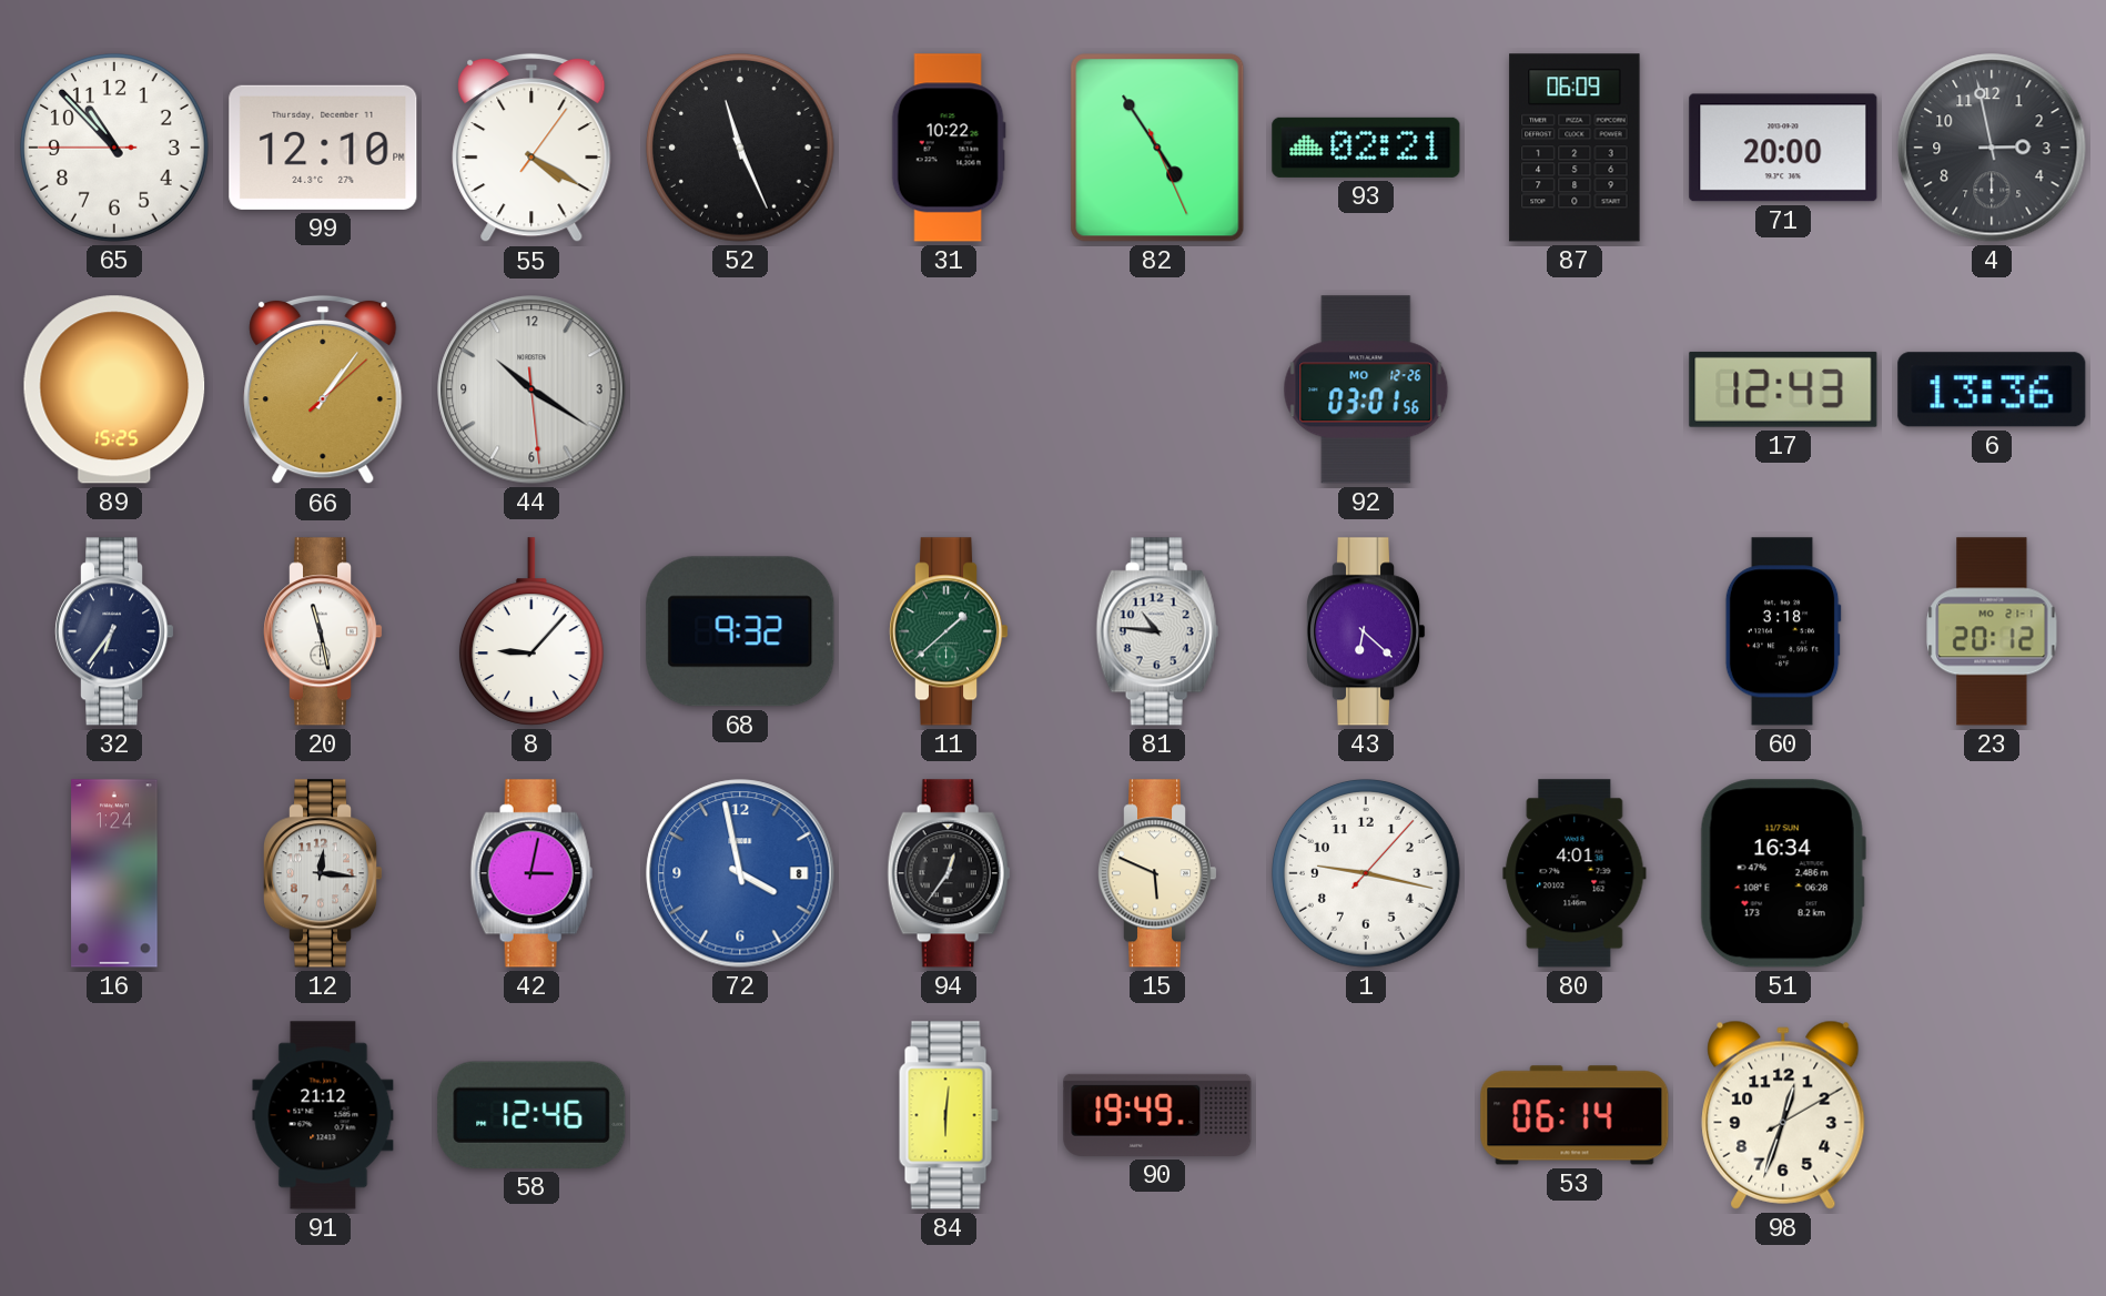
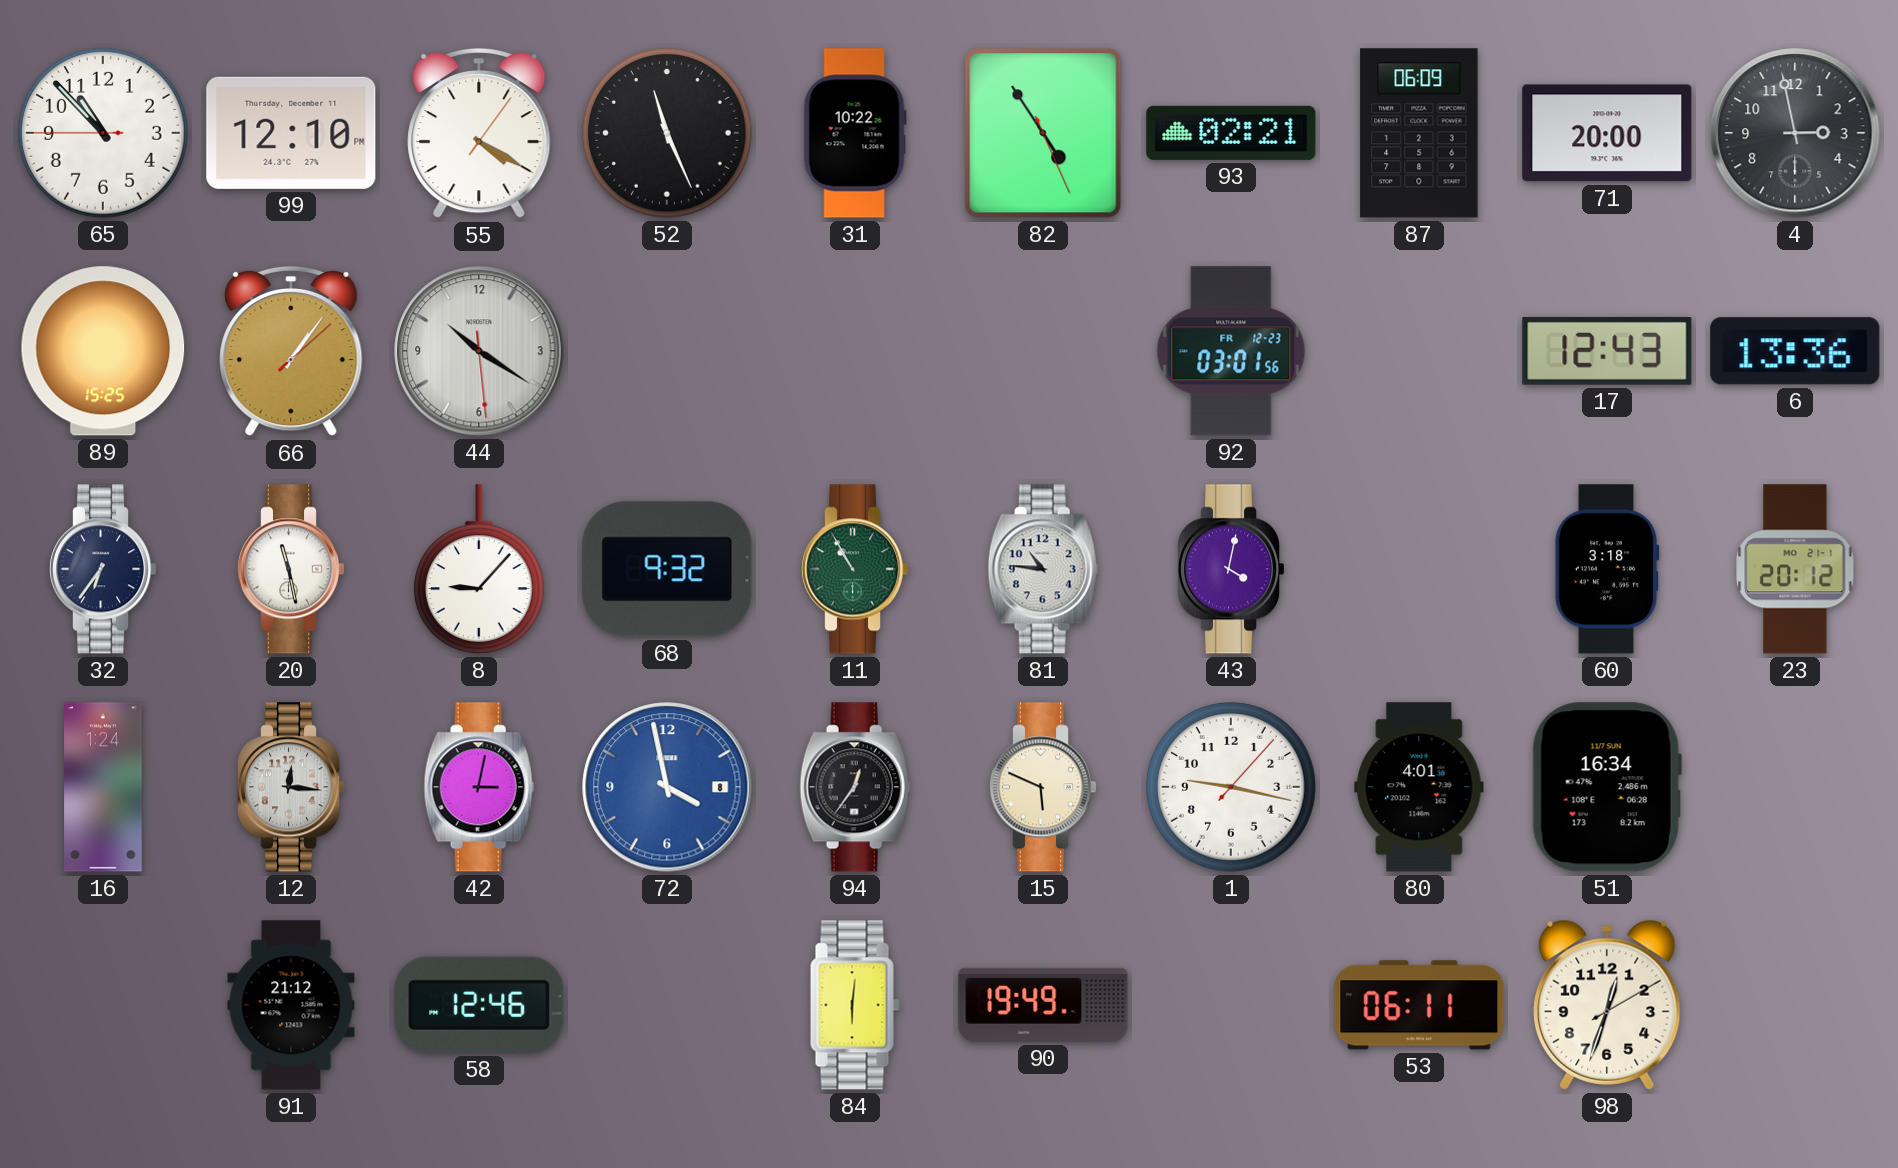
92 date: MO 12-26 -> FR 12-23 (1231, 351)
11: 1:38 -> 10:55 (855, 569)
43: 6:22 -> 4:02 (1231, 569)
53: 06:14 -> 06:11 (1419, 1005)
